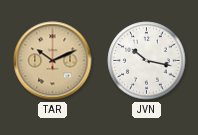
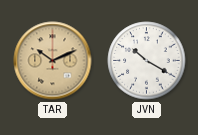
JVN: 10:17 -> 10:20 (147, 61)
